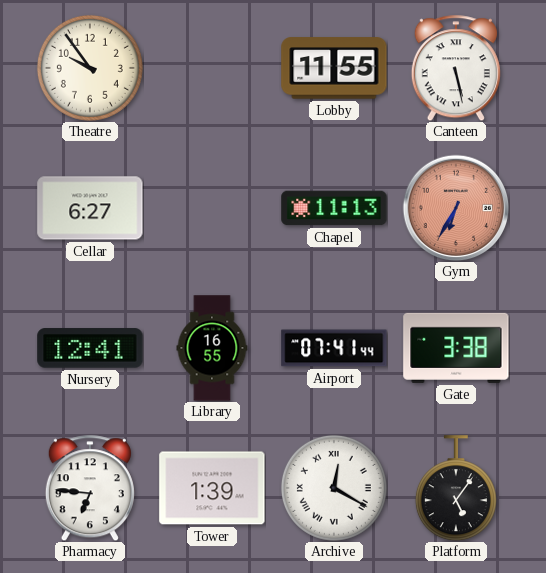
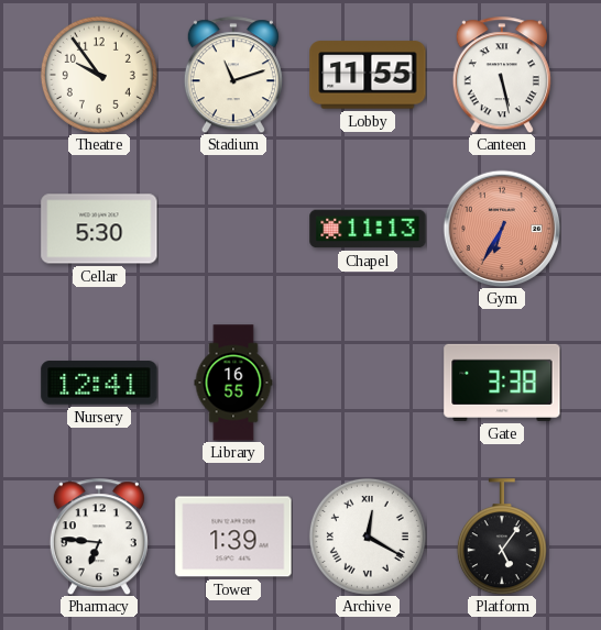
Stadium: none -> 11:12 (233, 75)
Cellar: 6:27 -> 5:30 (99, 229)
Airport: 07:41 -> none (334, 348)
